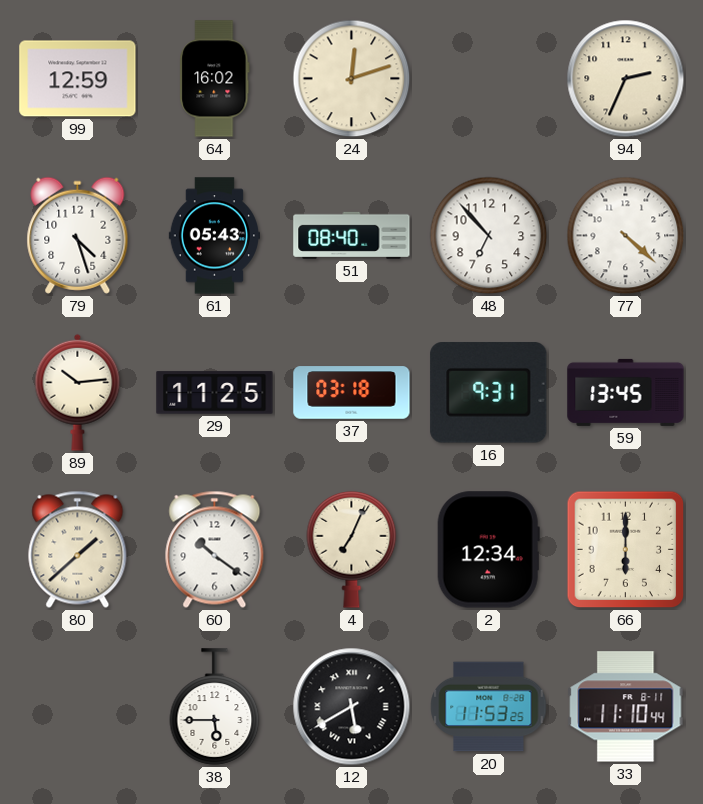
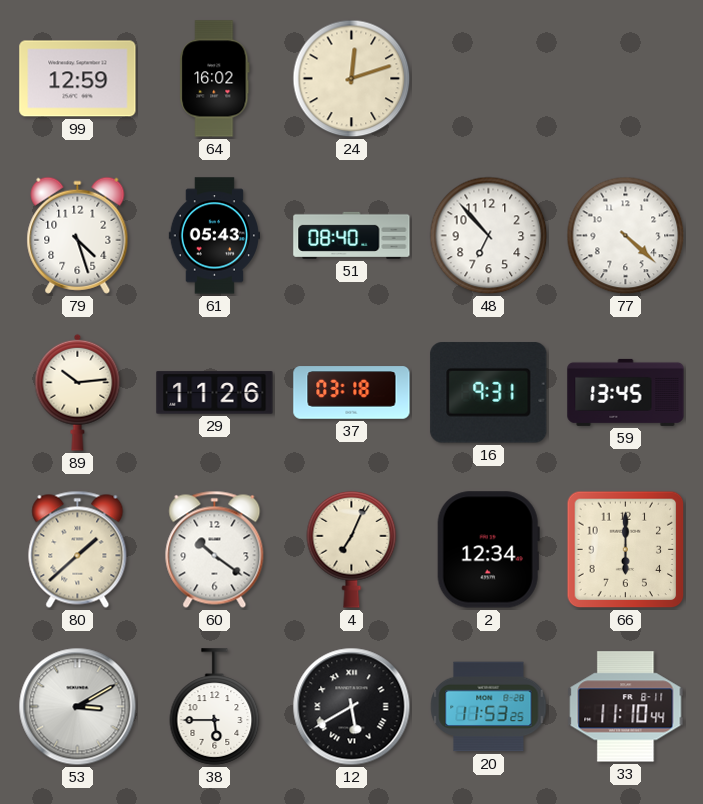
94: 2:34 -> none (626, 79)
29: 11:25 -> 11:26 (215, 393)
53: none -> 3:10 (78, 707)
